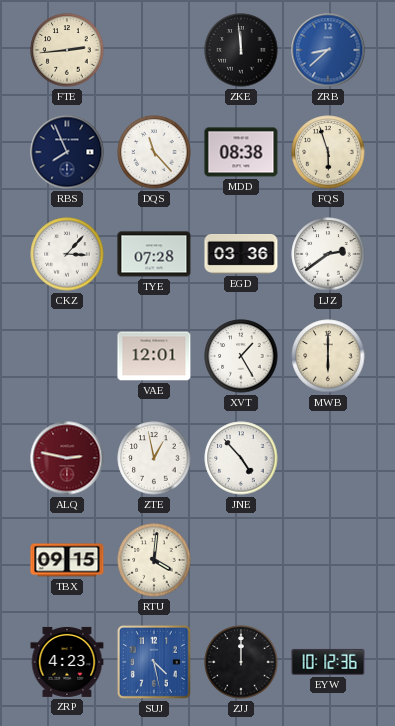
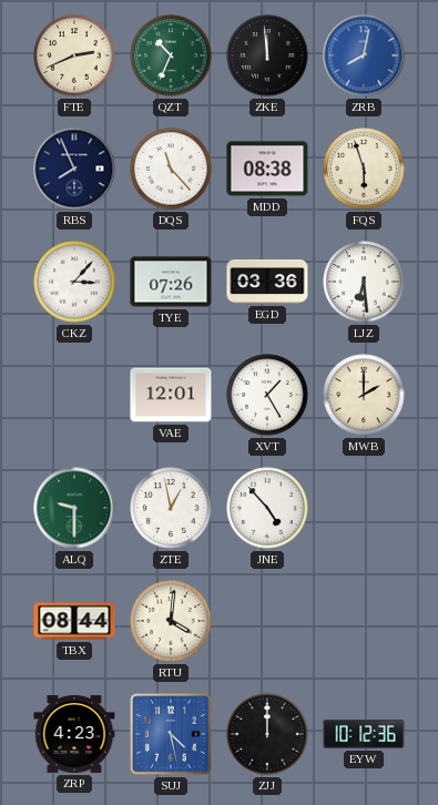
FTE: 2:44 -> 2:41 (74, 55)
QZT: none -> 10:34 (171, 55)
ZRB: 8:38 -> 8:02 (364, 55)
TYE: 07:28 -> 07:26 (171, 282)
LJZ: 2:39 -> 6:29 (364, 282)
MWB: 6:00 -> 2:00 (364, 395)
ALQ: 2:47 -> 9:30 (74, 508)
ALQ dial: burgundy -> green (74, 508)
TBX: 09:15 -> 08:44 (74, 621)
